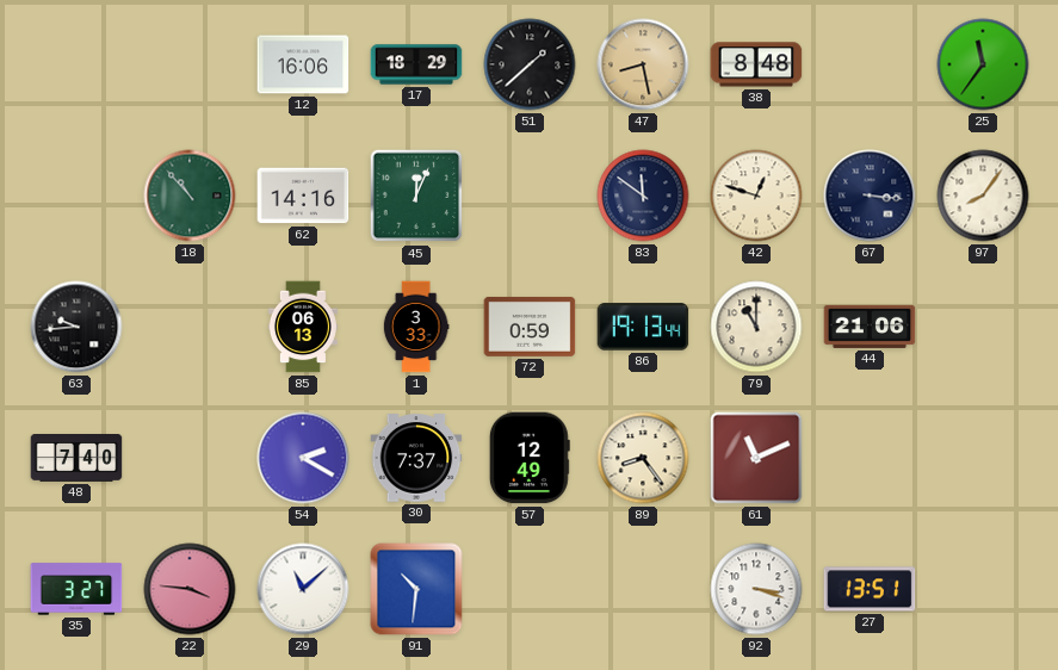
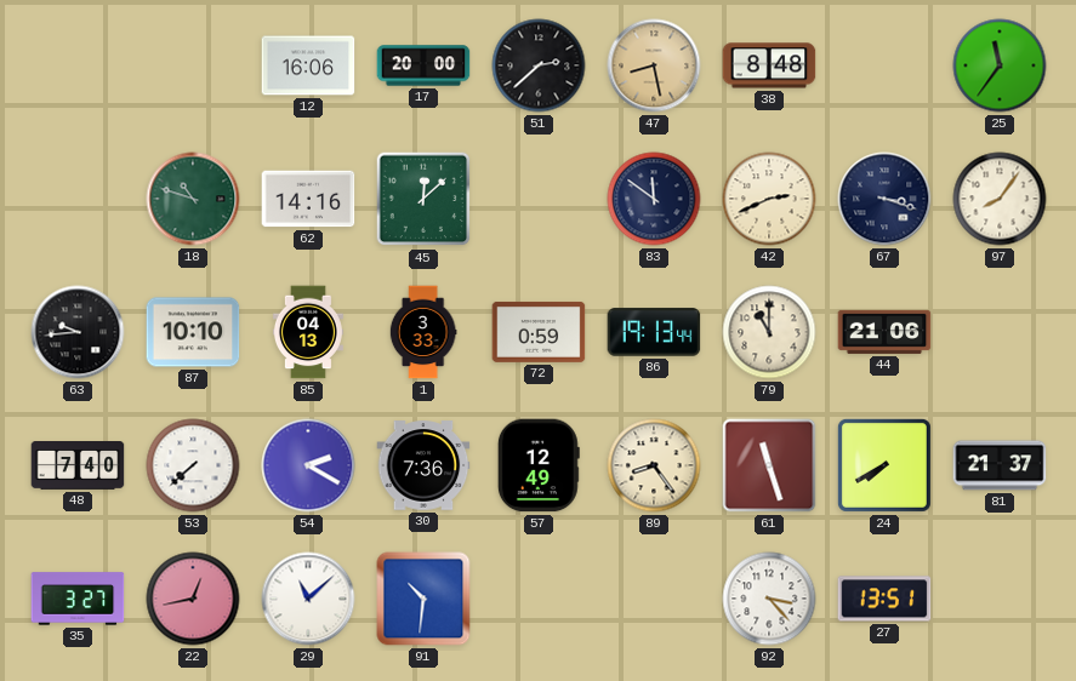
17: 18:29 -> 20:00 (423, 65)
51: 1:38 -> 2:38 (539, 65)
18: 10:53 -> 10:48 (193, 199)
45: 12:04 -> 12:08 (423, 199)
42: 12:48 -> 2:41 (769, 199)
67: 3:16 -> 3:18 (884, 199)
87: none -> 10:10 (193, 332)
85: 06:13 -> 04:13 (308, 332)
53: none -> 7:38 (193, 465)
30: 7:37 -> 7:36 (423, 465)
61: 11:11 -> 11:27 (769, 465)
24: none -> 7:40 (884, 465)
81: none -> 21:37 (1000, 465)
22: 3:46 -> 12:43 (193, 599)
92: 3:18 -> 3:23 (769, 599)
